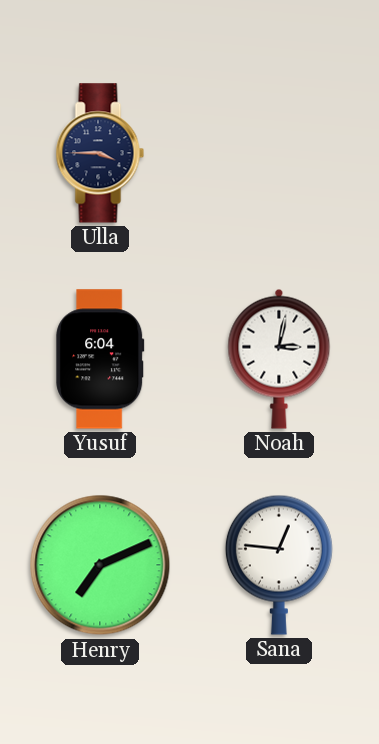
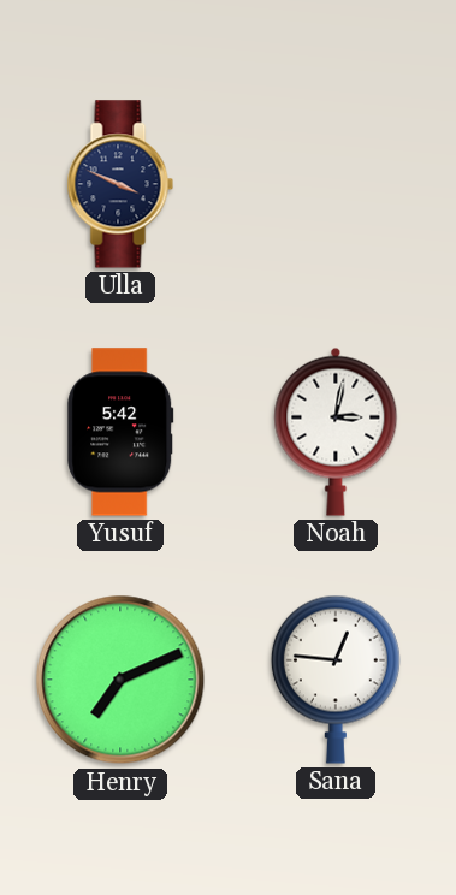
Ulla: 3:45 -> 3:49 (120, 184)
Yusuf: 6:04 -> 5:42 (120, 432)
